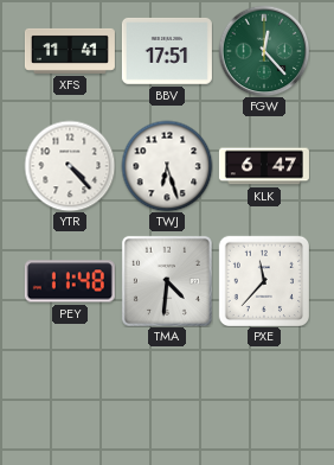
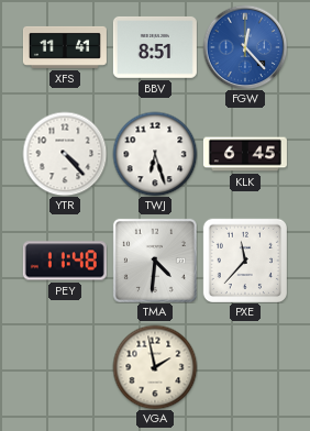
BBV: 17:51 -> 8:51 (155, 47)
FGW dial: green -> blue (245, 47)
KLK: 6:47 -> 6:45 (245, 154)
VGA: none -> 1:58 (155, 367)
